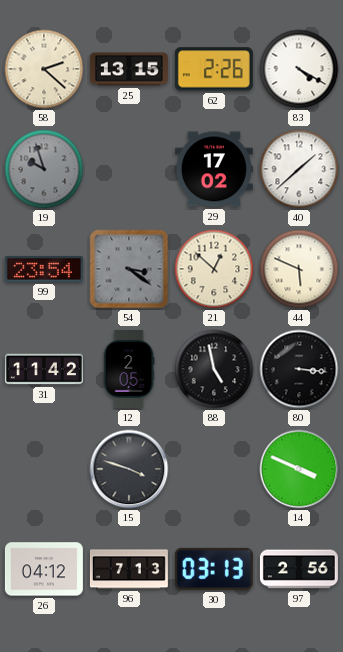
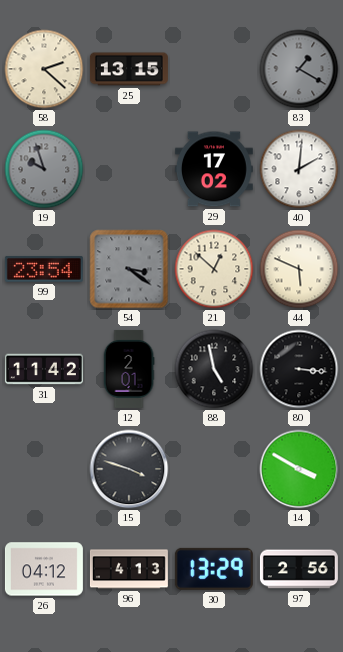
62: 2:26 -> none (214, 69)
83: 4:20 -> 1:20 (299, 69)
83 dial: white -> grey (299, 69)
40: 1:38 -> 2:01 (299, 169)
12: 2:05 -> 2:01 (129, 369)
14: 3:49 -> 3:50 (299, 469)
96: 7:13 -> 4:13 (129, 569)
30: 03:13 -> 13:29 (214, 569)
